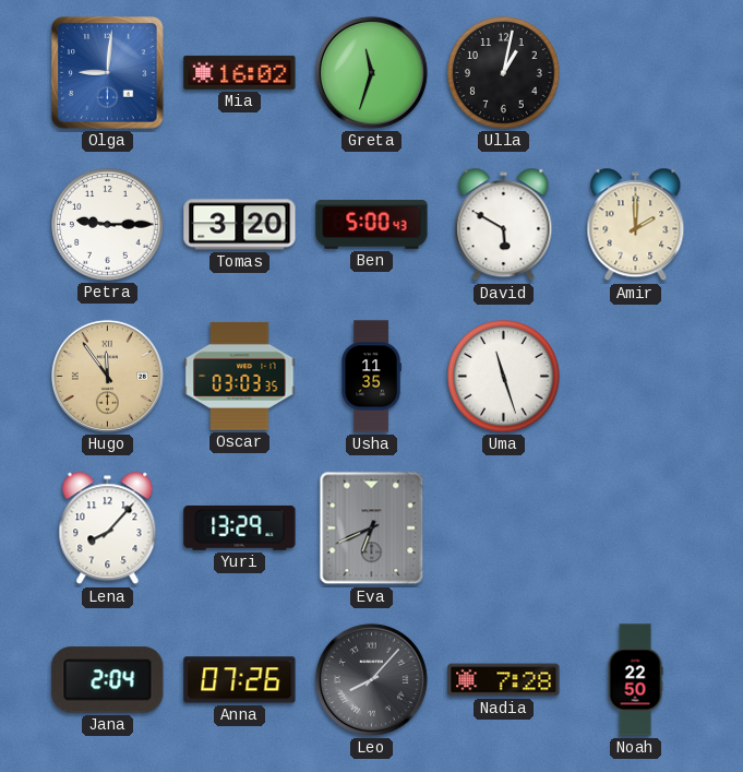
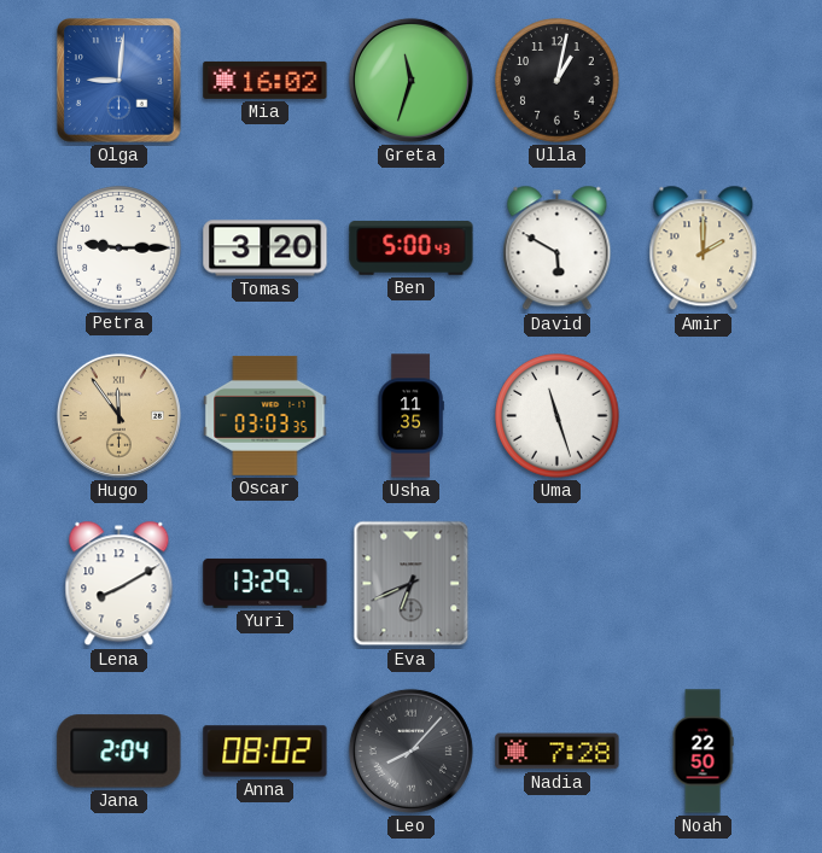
Lena: 8:07 -> 8:10 (119, 584)
Anna: 07:26 -> 08:02 (266, 752)
